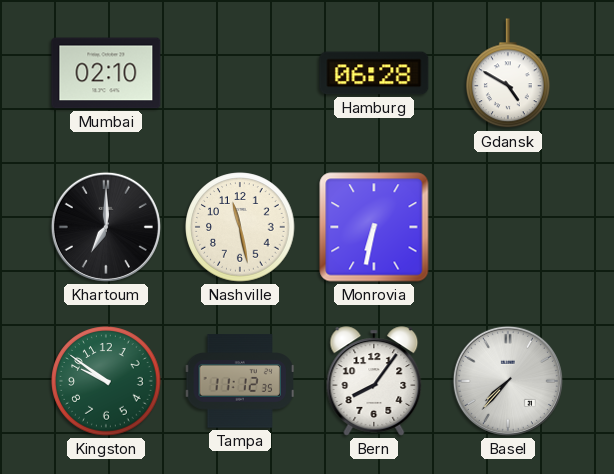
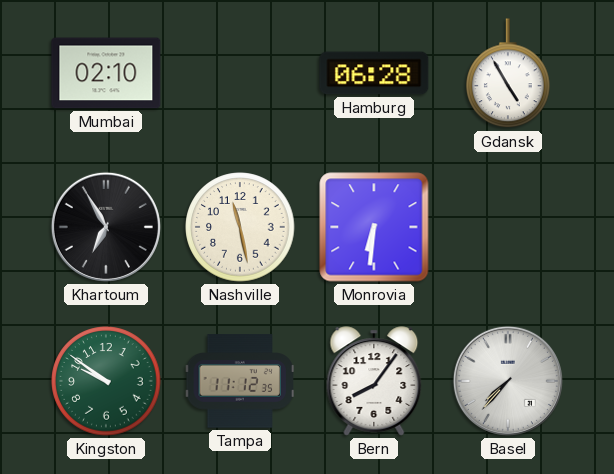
Gdansk: 4:50 -> 4:55 (509, 74)
Khartoum: 7:00 -> 6:55 (106, 227)
Monrovia: 6:32 -> 6:31 (374, 227)
